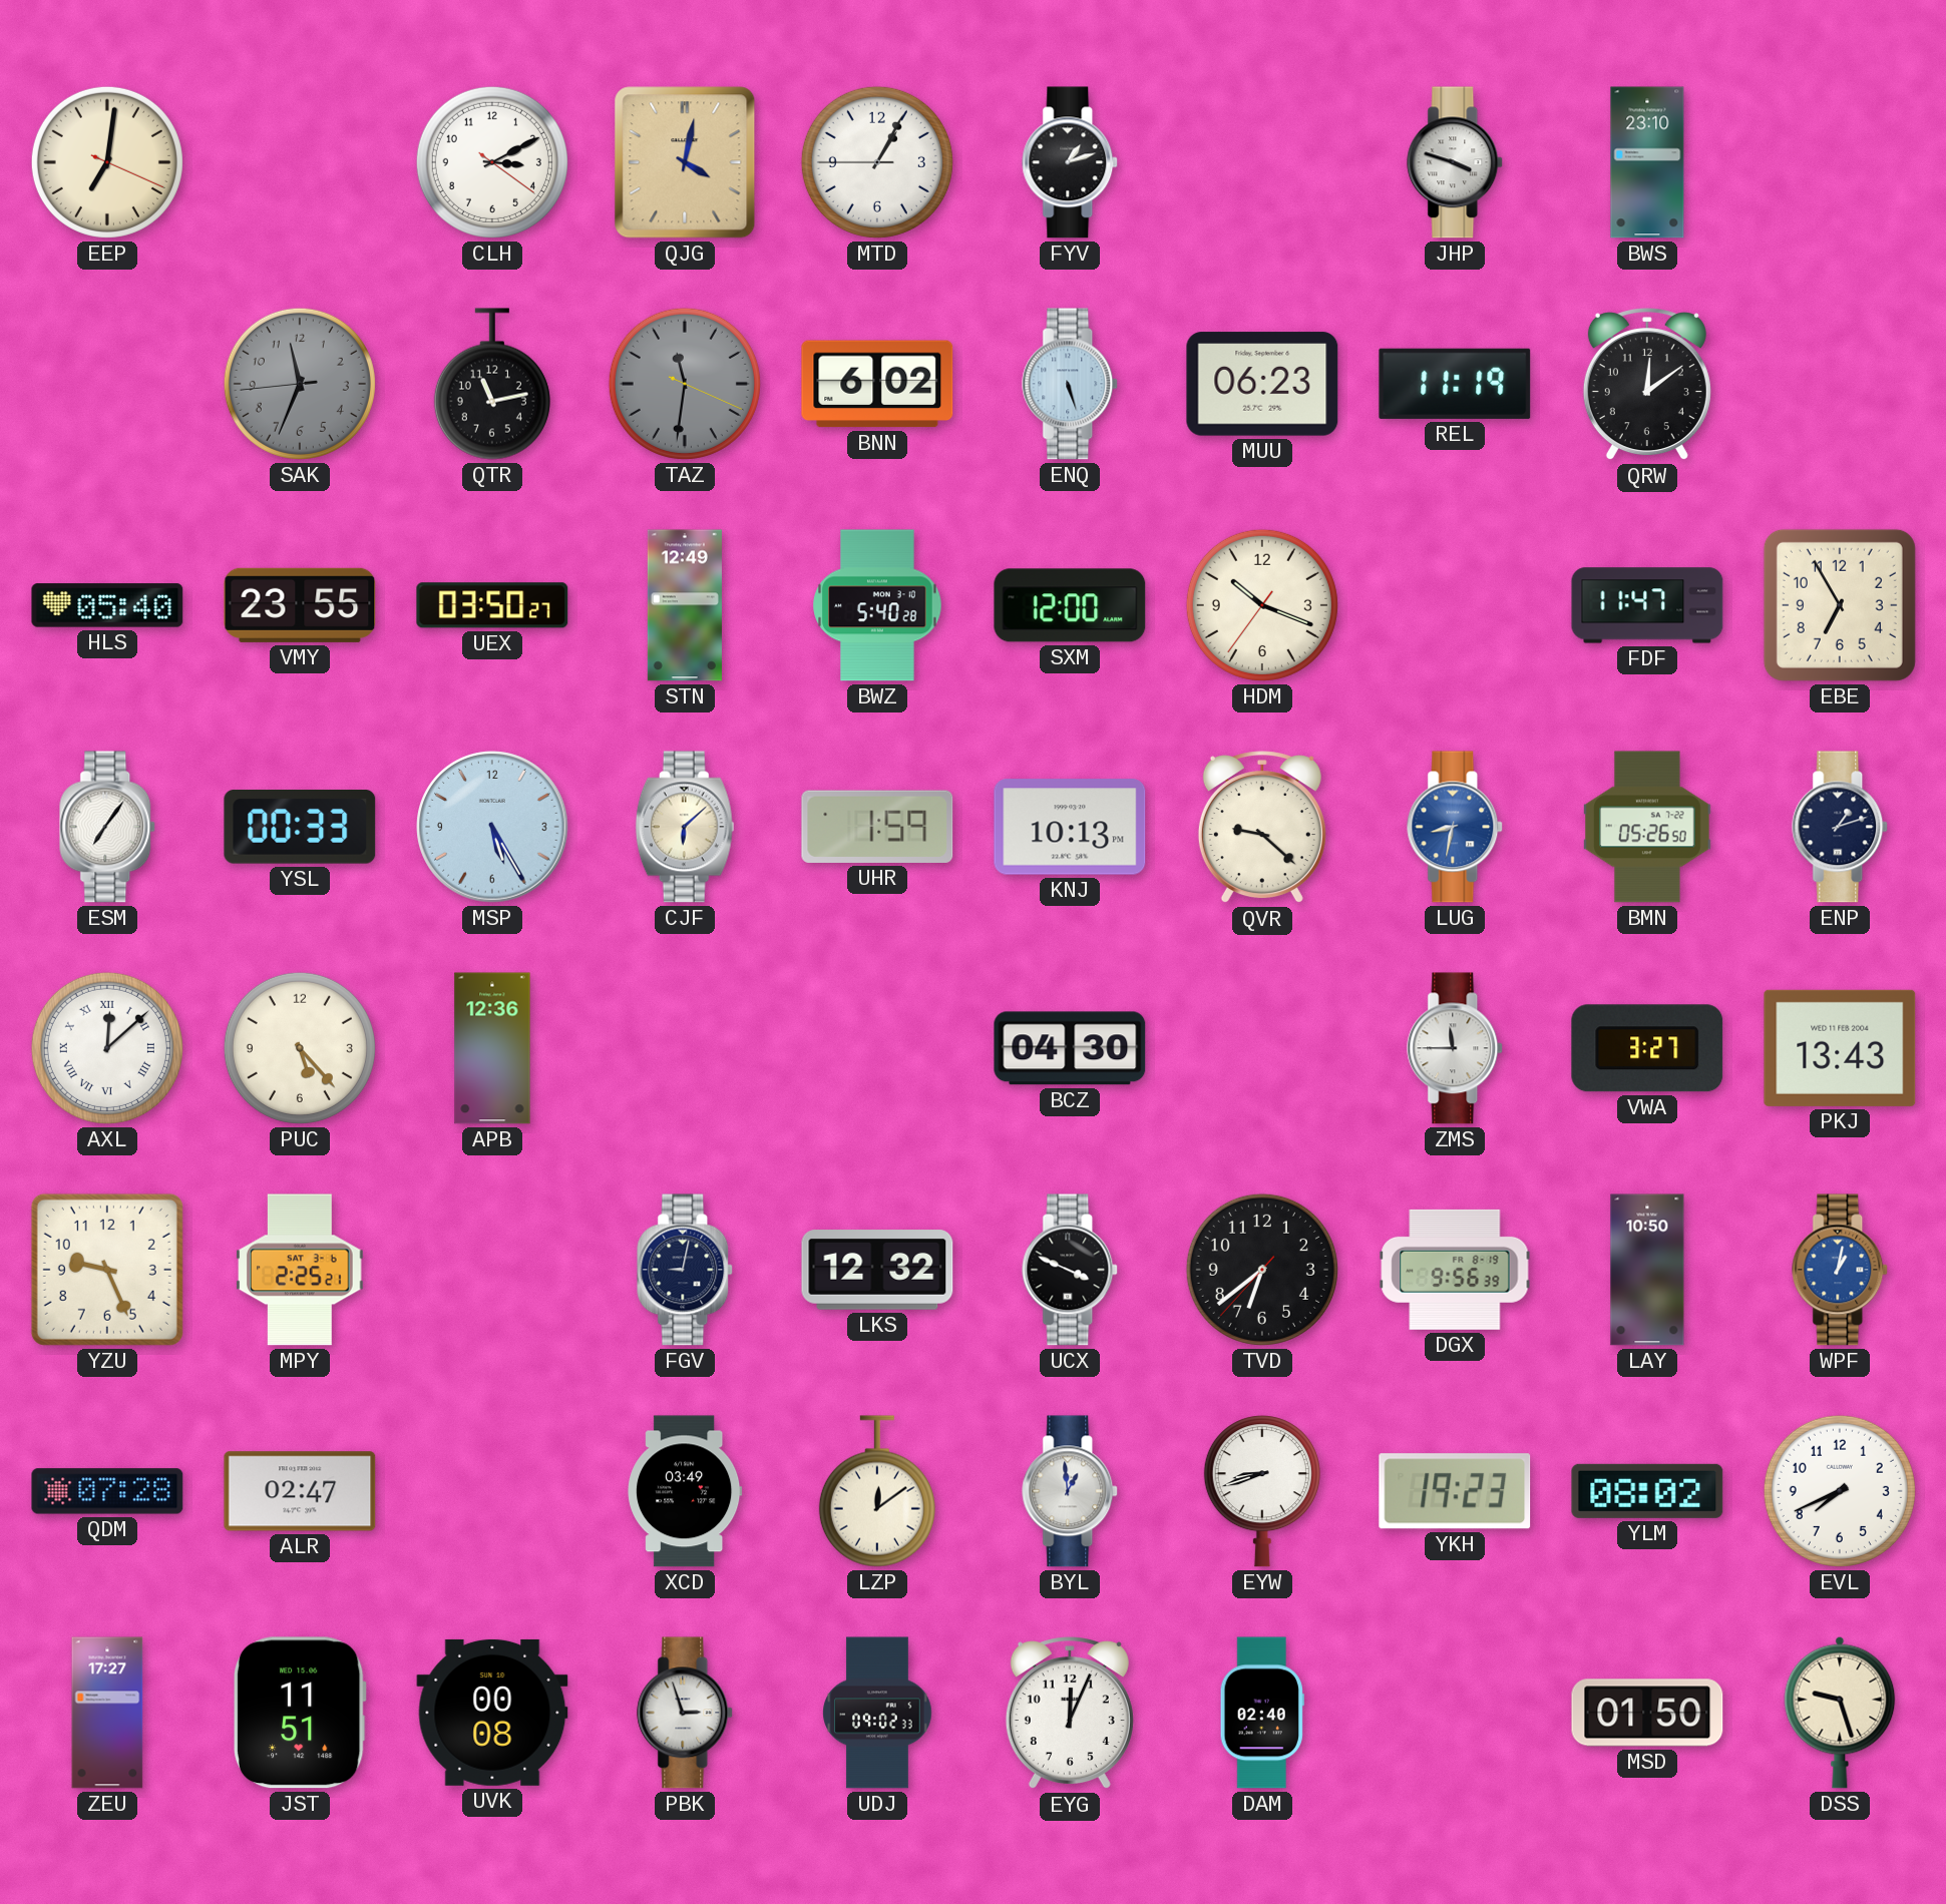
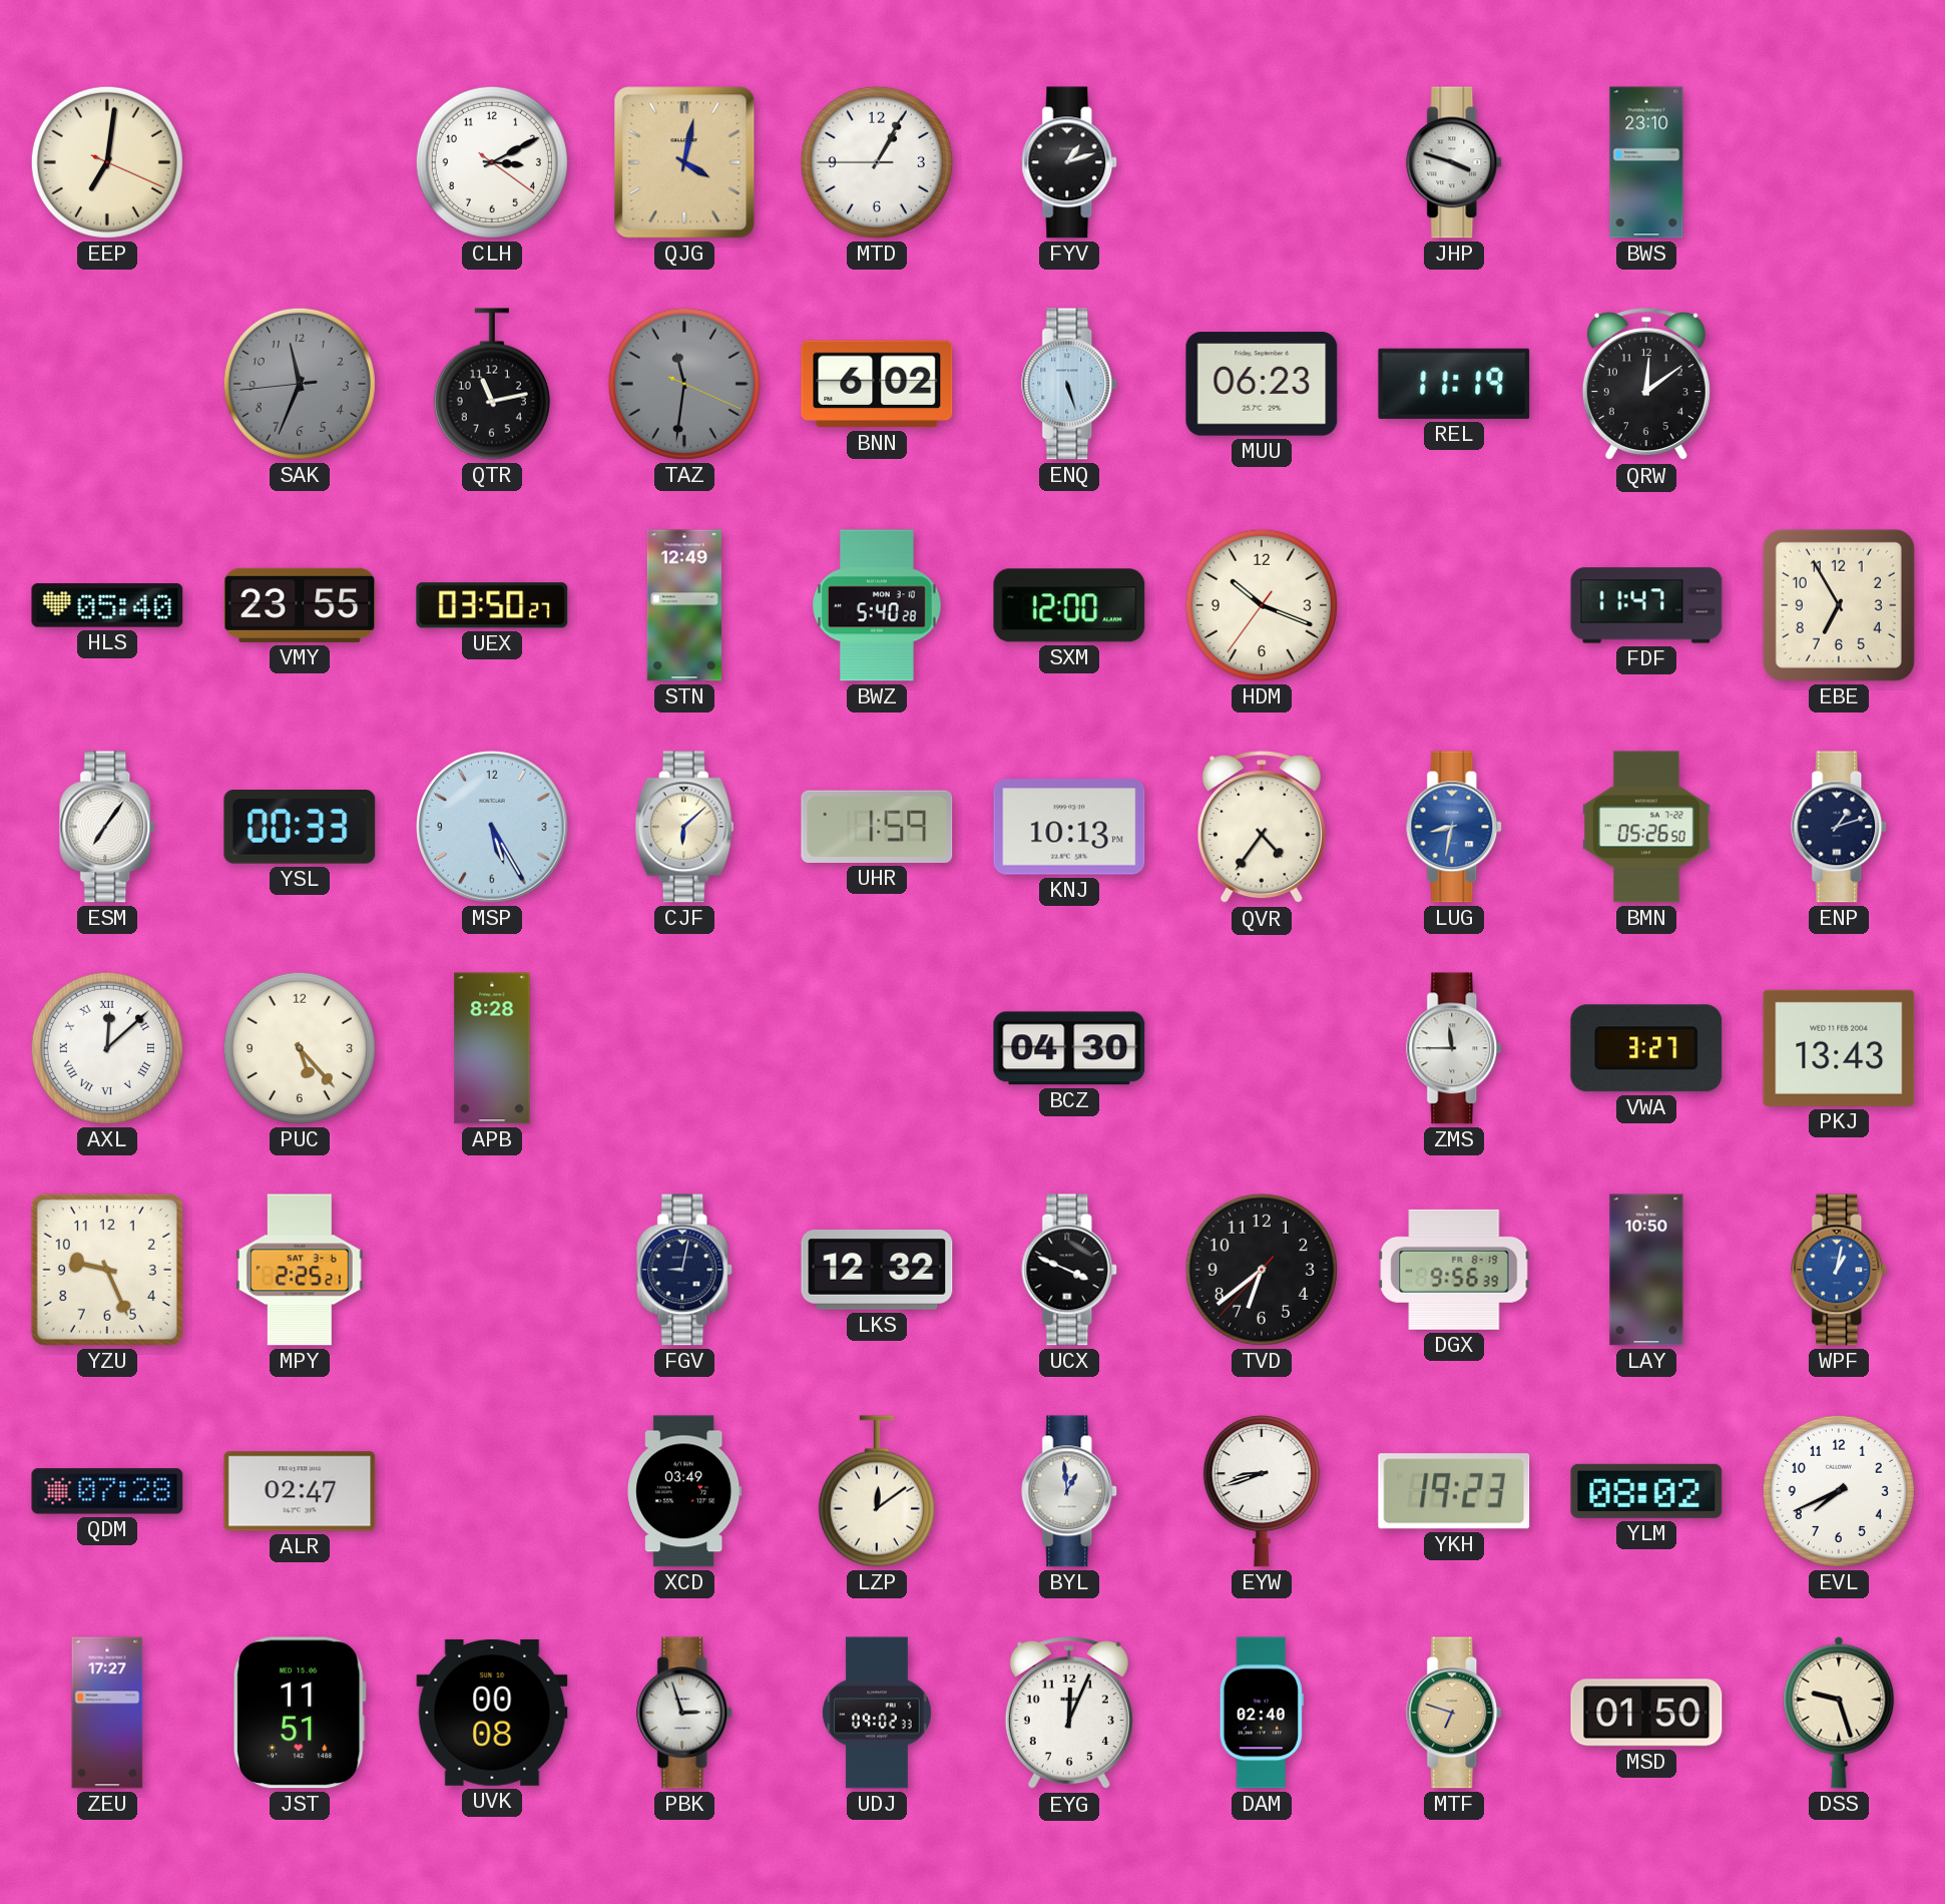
QVR: 9:22 -> 4:36 (1262, 828)
APB: 12:36 -> 8:28 (492, 1048)
MTF: none -> 6:48 (1455, 1713)
